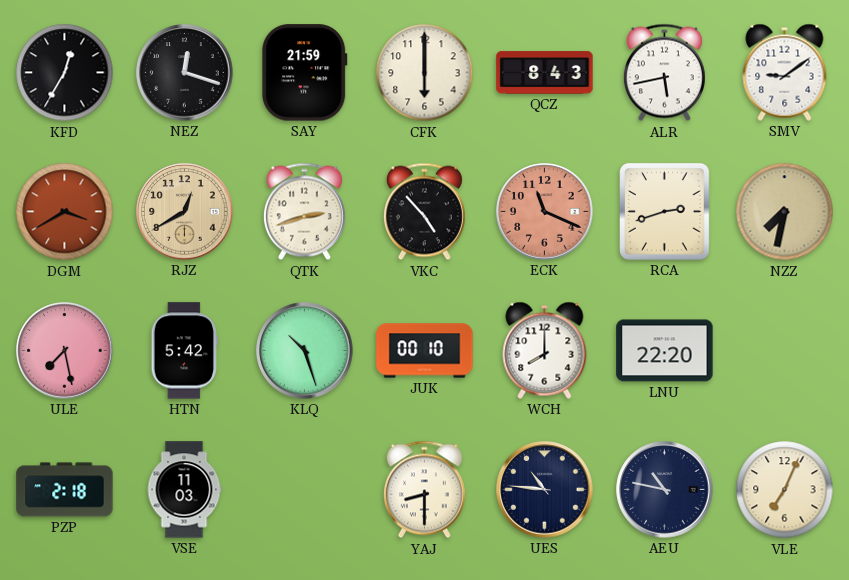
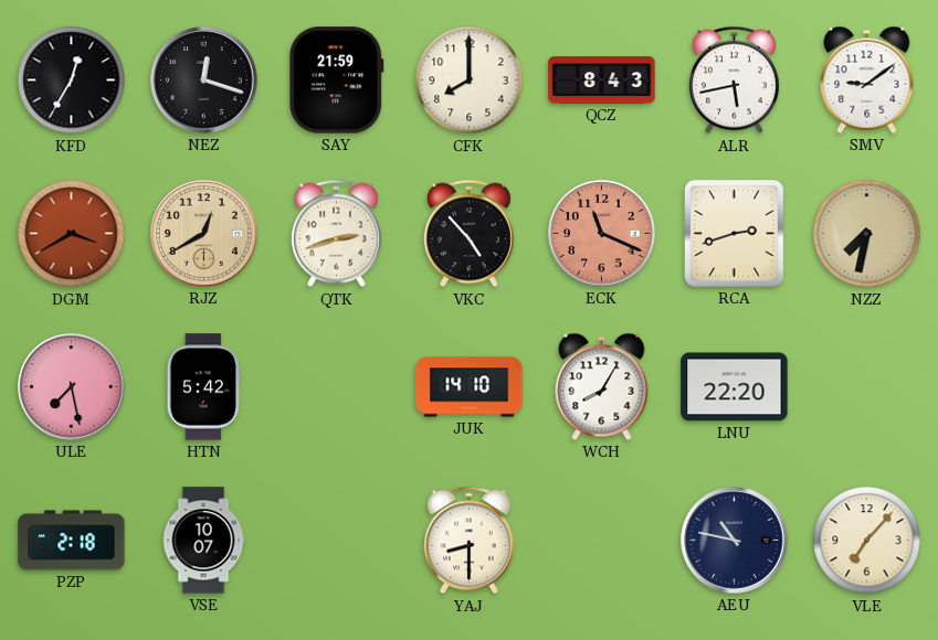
CFK: 6:00 -> 8:00 (470, 81)
KLQ: 10:27 -> none (305, 351)
JUK: 00:10 -> 14:10 (470, 387)
WCH: 8:00 -> 8:05 (602, 386)
VSE: 11:03 -> 10:07 (203, 541)
UES: 10:46 -> none (545, 490)
VLE: 7:04 -> 7:07 (867, 541)
